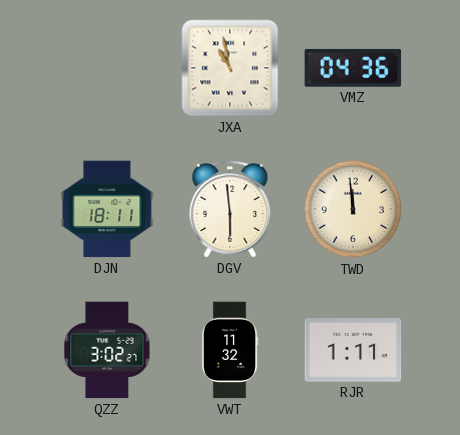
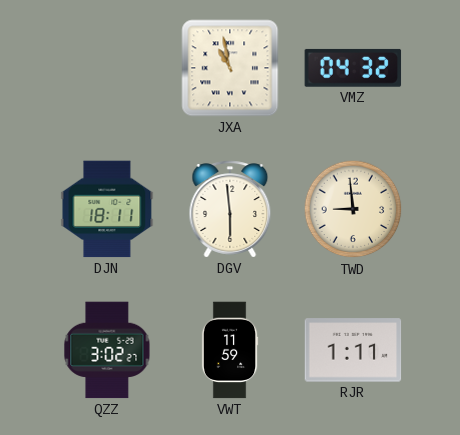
VMZ: 04:36 -> 04:32 (353, 68)
TWD: 11:59 -> 8:59 (353, 209)
VWT: 11:32 -> 11:59 (230, 350)
